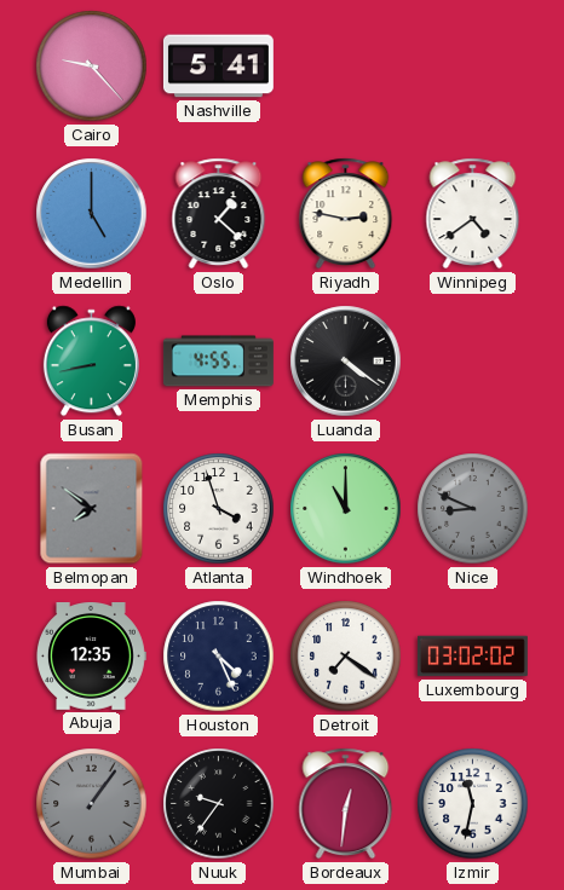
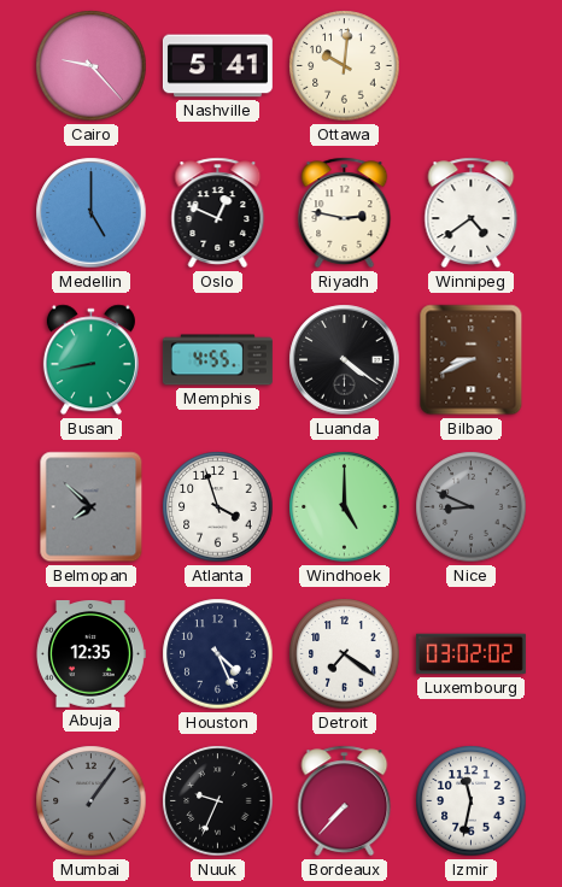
Ottawa: none -> 10:01 (345, 66)
Oslo: 1:22 -> 12:49 (218, 213)
Bilbao: none -> 8:41 (472, 360)
Belmopan: 7:51 -> 7:52 (92, 507)
Windhoek: 11:00 -> 5:00 (345, 507)
Nuuk: 9:36 -> 9:34 (218, 801)
Bordeaux: 12:31 -> 7:37 (345, 801)
